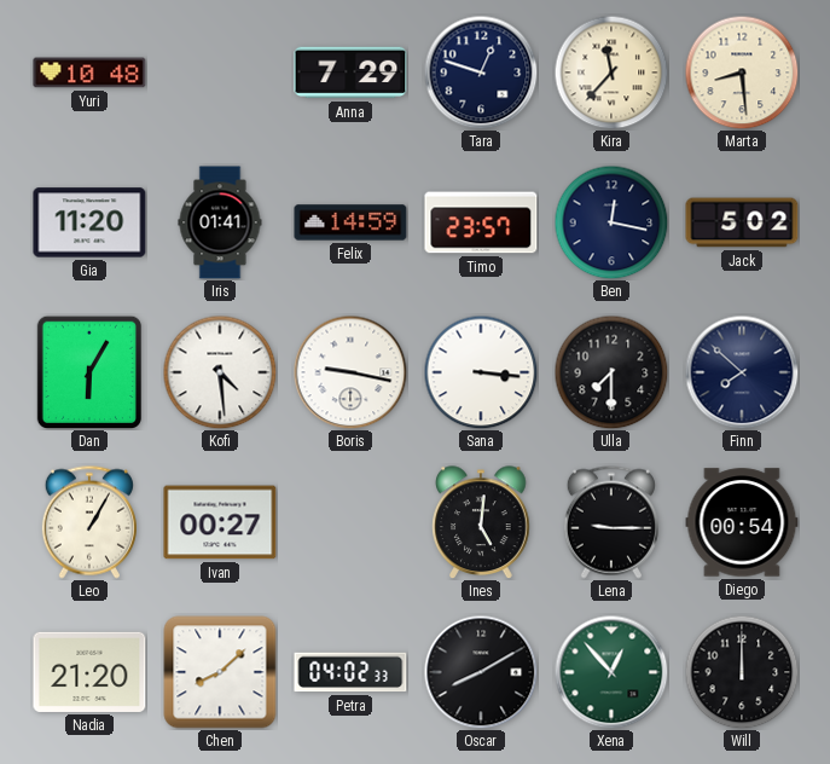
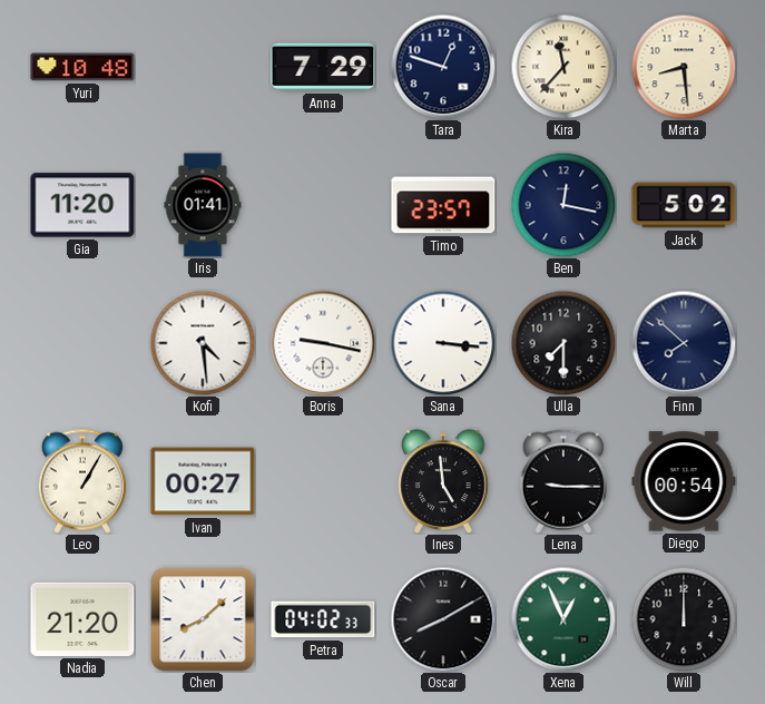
Felix: 14:59 -> none (350, 222)
Dan: 6:05 -> none (89, 371)
Ines: 5:01 -> 4:59 (443, 481)
Xena: 12:53 -> 12:56 (563, 619)
